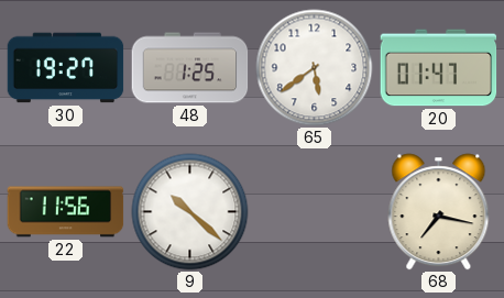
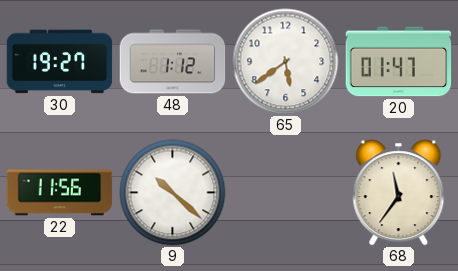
48: 1:25 -> 1:12 (173, 62)
68: 7:17 -> 11:36 (399, 193)
